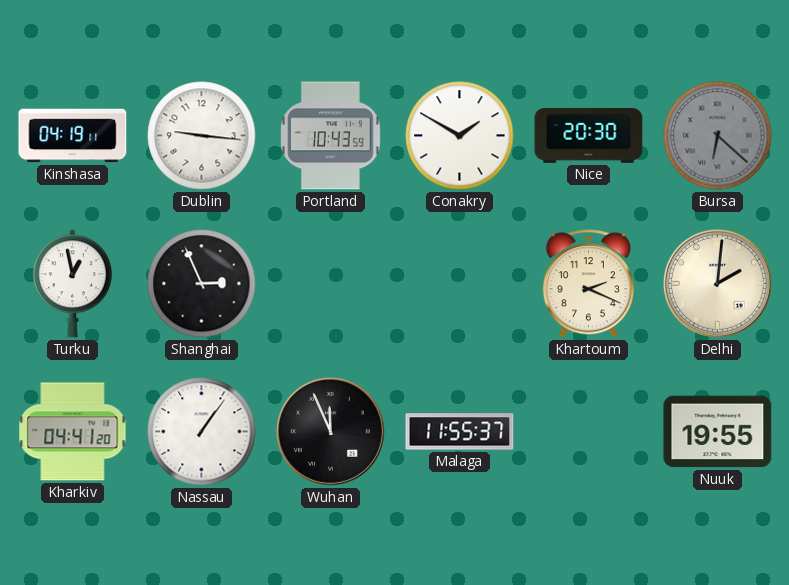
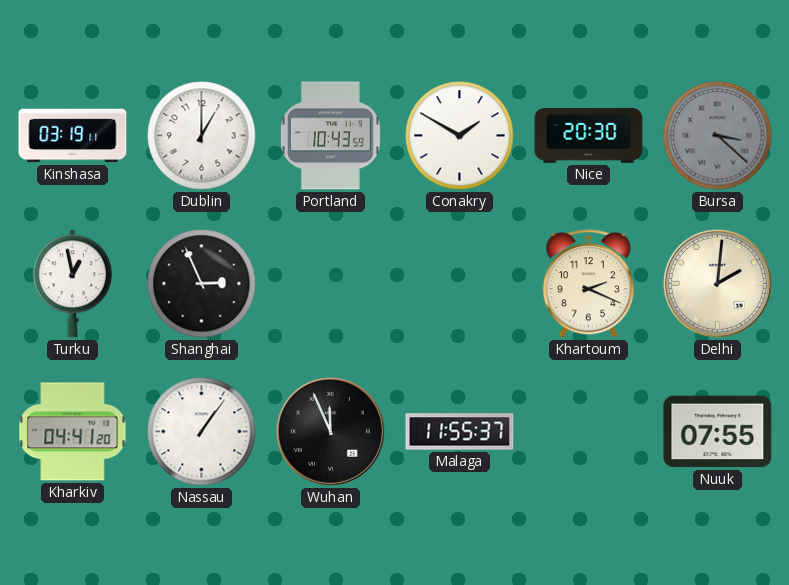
Kinshasa: 04:19 -> 03:19 (73, 136)
Dublin: 9:16 -> 1:00 (202, 136)
Bursa: 6:22 -> 3:22 (718, 136)
Nuuk: 19:55 -> 07:55 (718, 432)
